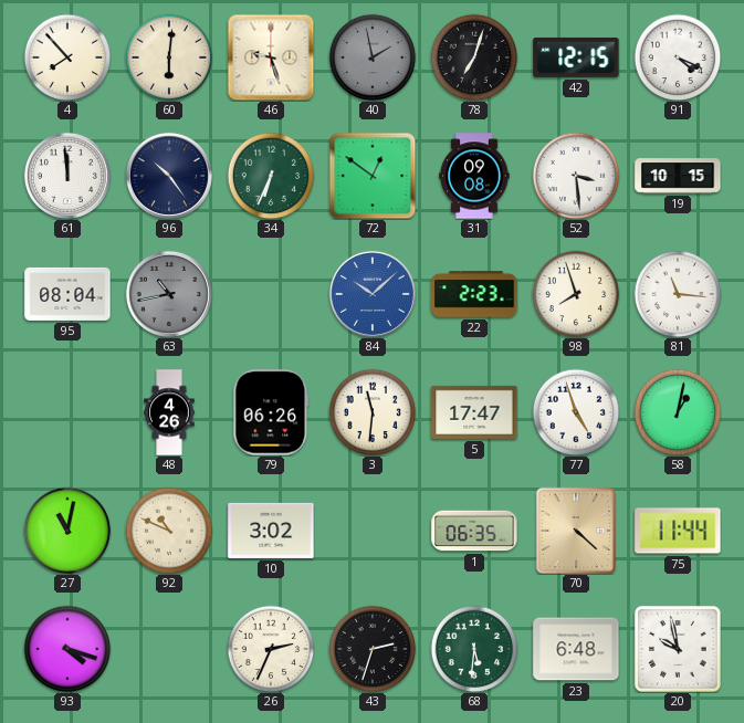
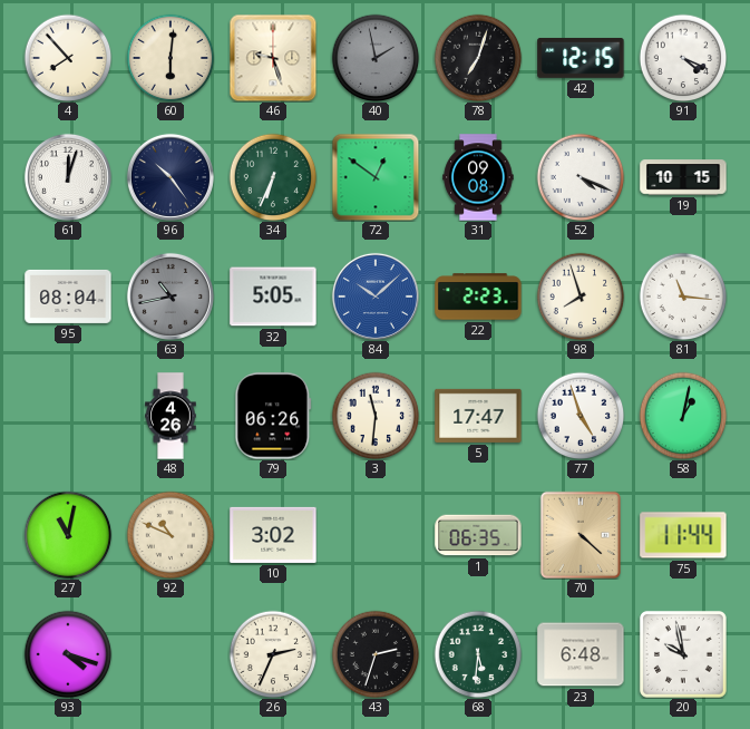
61: 11:59 -> 12:03 (68, 177)
52: 3:29 -> 4:19 (581, 177)
32: none -> 5:05 (273, 297)
